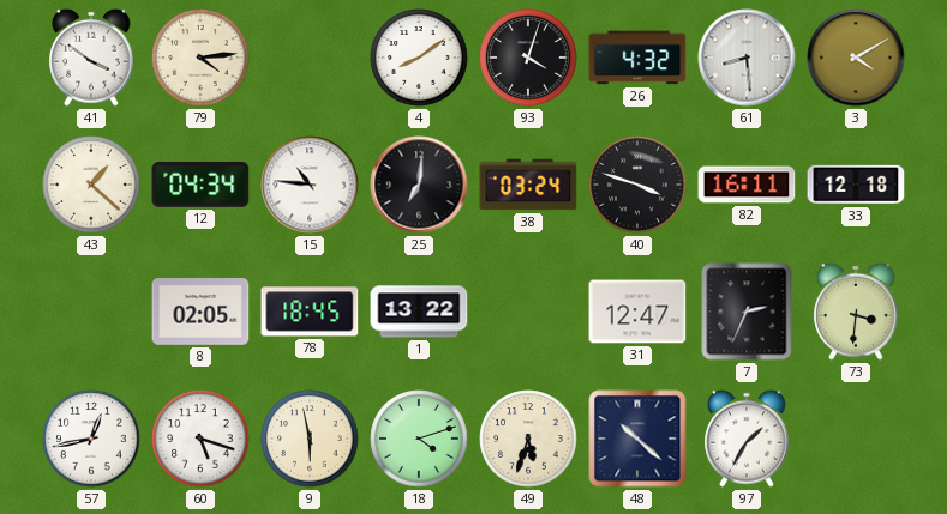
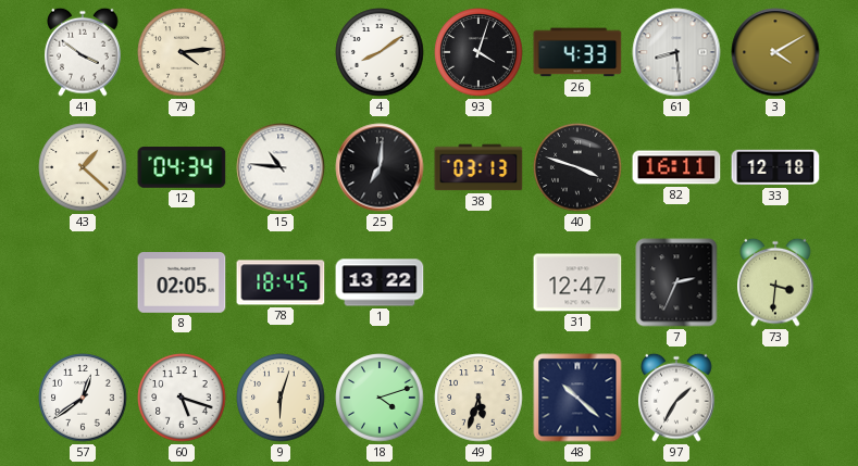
26: 4:32 -> 4:33 (577, 52)
38: 03:24 -> 03:13 (478, 167)
57: 12:43 -> 12:39 (83, 398)
9: 5:58 -> 6:03 (281, 398)
